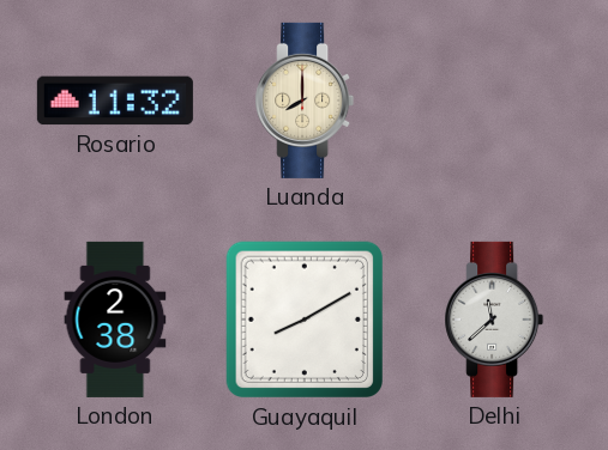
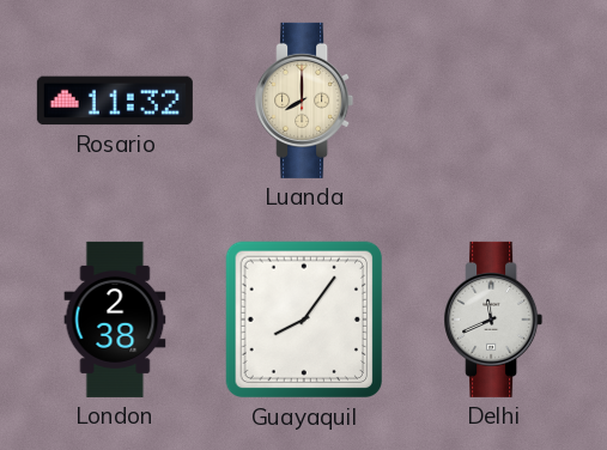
Guayaquil: 8:10 -> 8:06 (304, 320)
Delhi: 11:38 -> 11:41 (493, 320)
